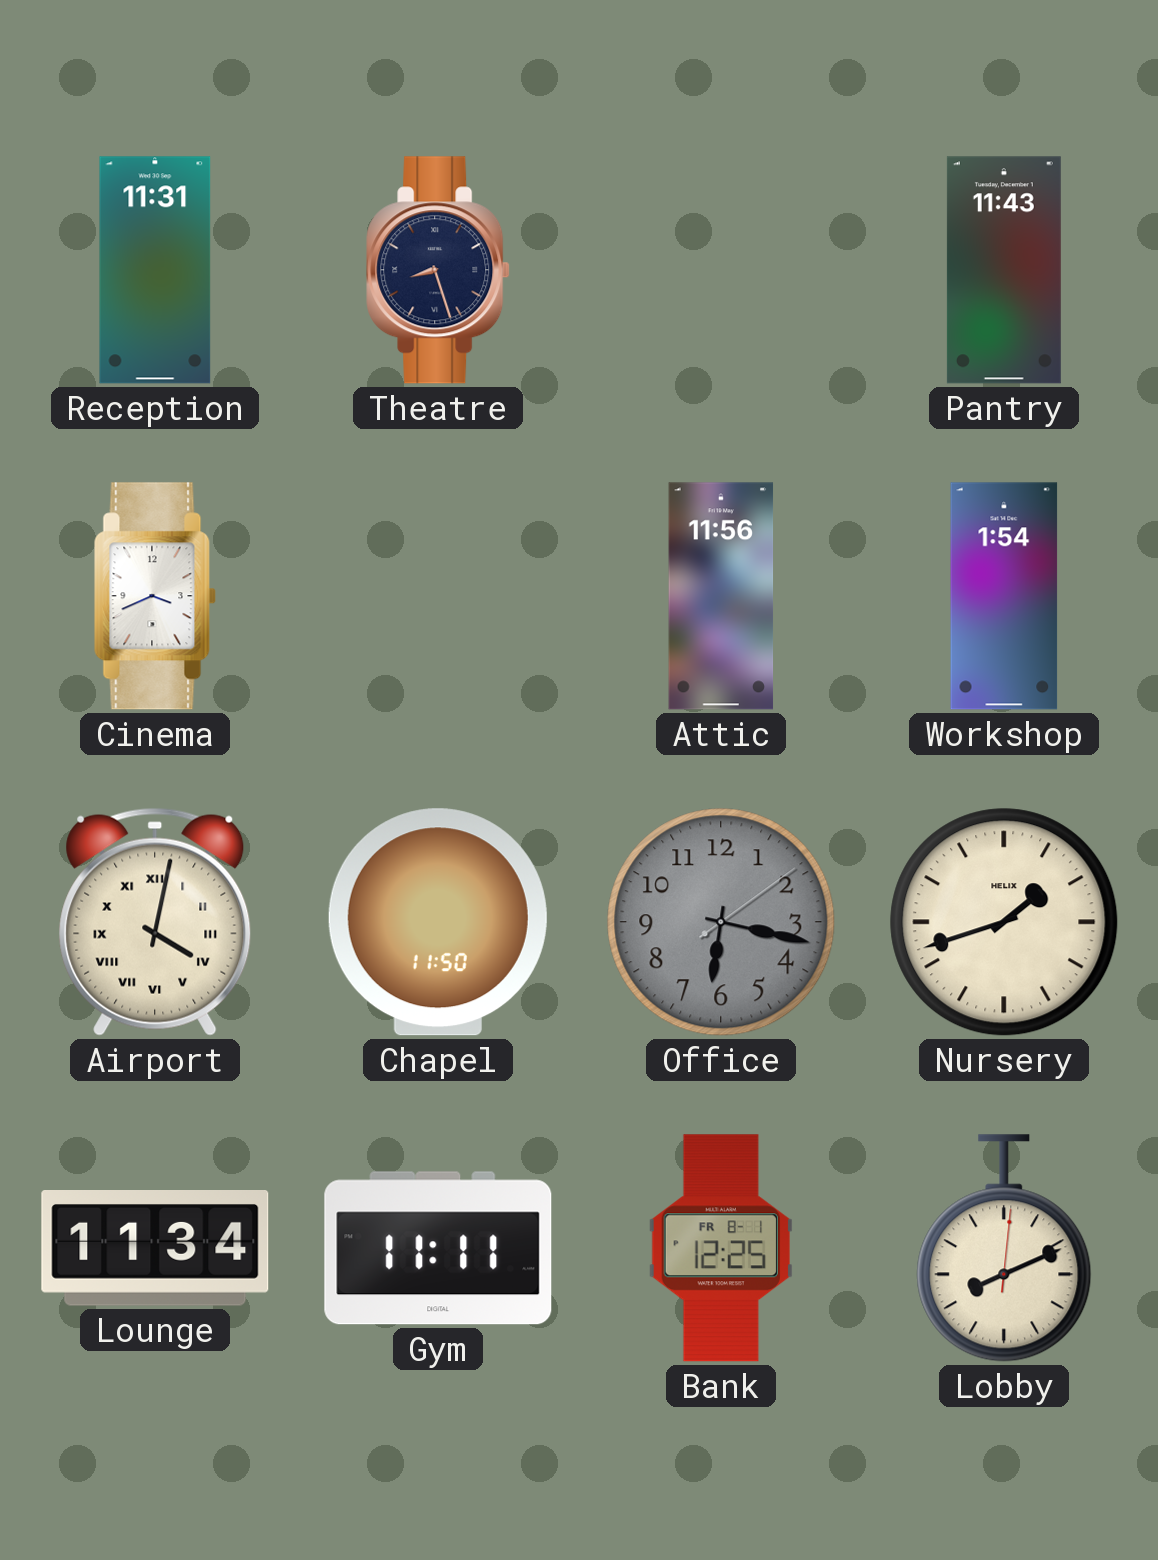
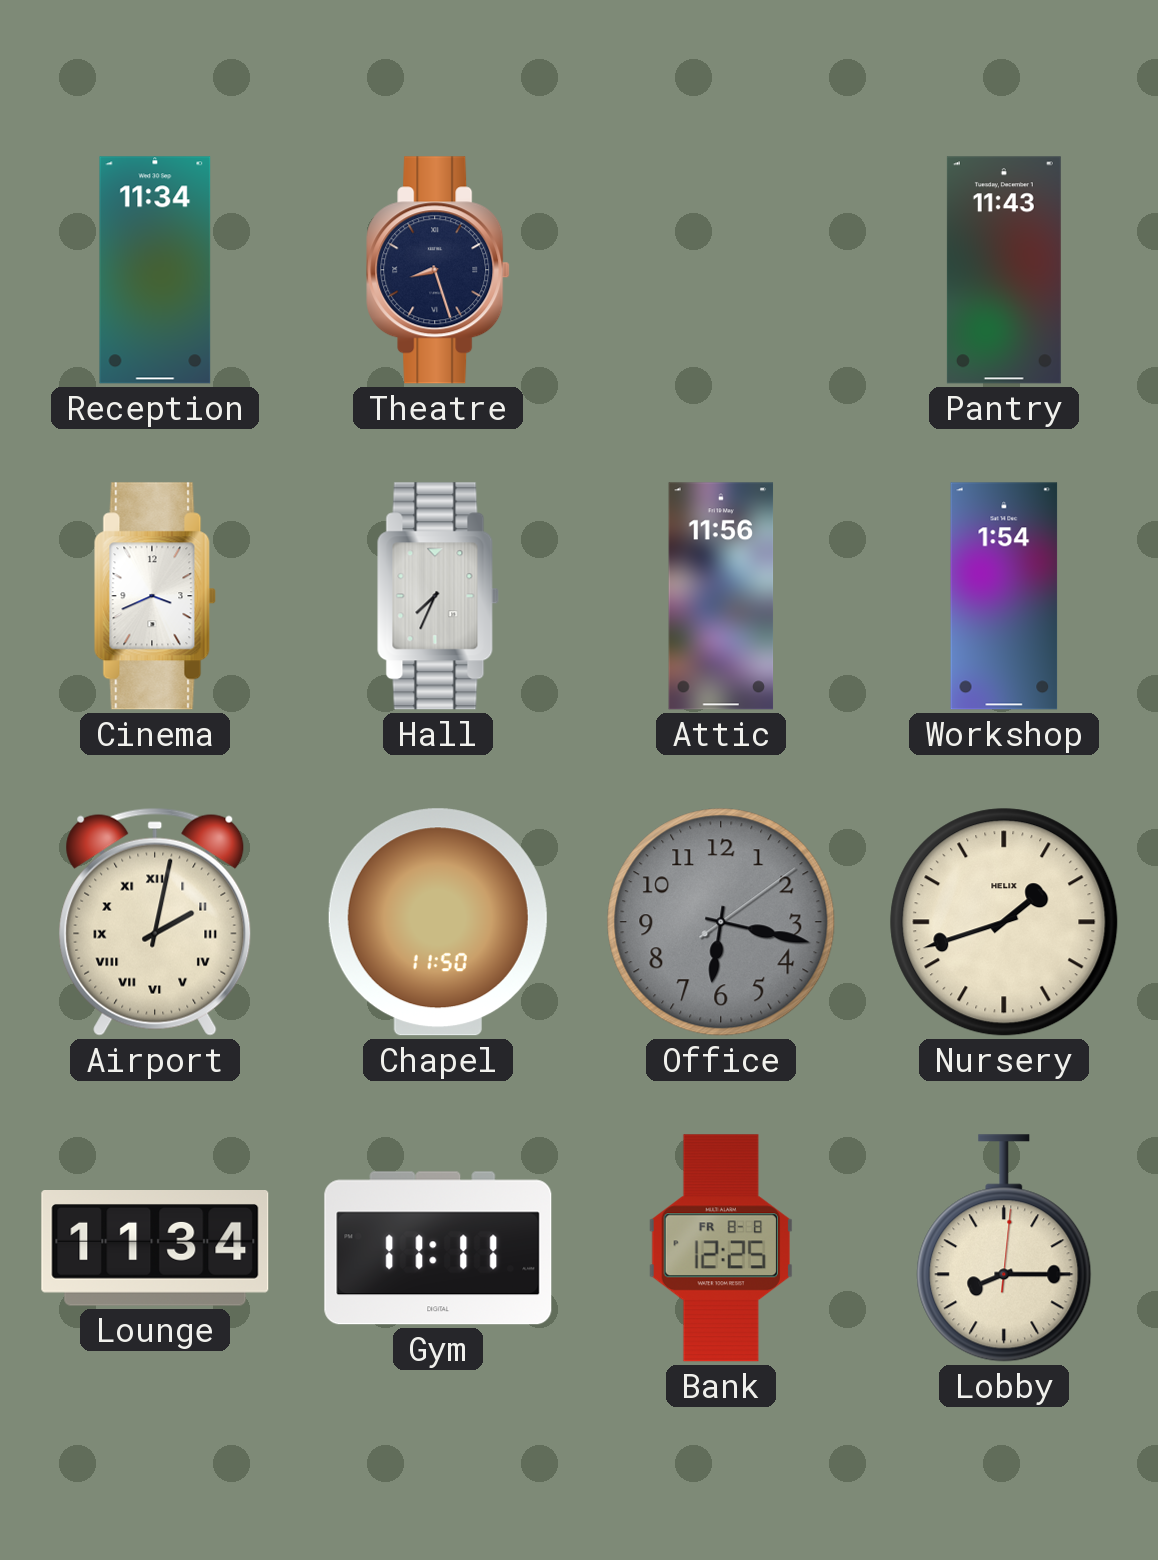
Reception: 11:31 -> 11:34 (155, 270)
Hall: none -> 7:34 (438, 596)
Airport: 4:02 -> 2:02 (155, 922)
Bank date: FR 8-1 -> FR 8-8 (721, 1248)
Lobby: 8:11 -> 8:15 (1004, 1248)
